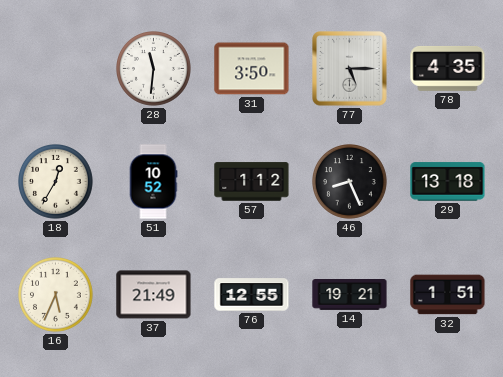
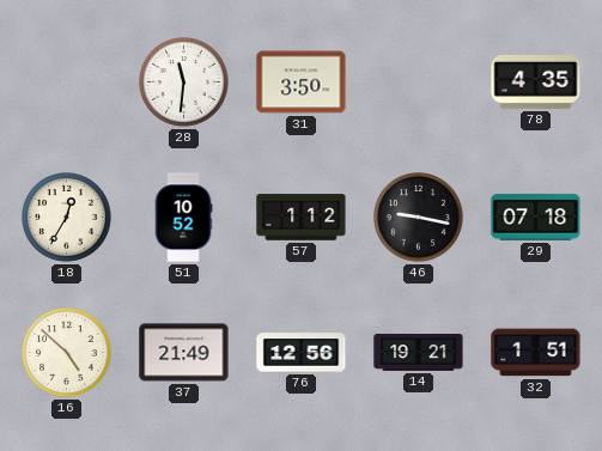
77: 5:15 -> none (350, 69)
46: 8:26 -> 9:17 (419, 218)
29: 13:18 -> 07:18 (536, 218)
16: 5:34 -> 4:52 (67, 353)
76: 12:55 -> 12:56 (302, 353)
